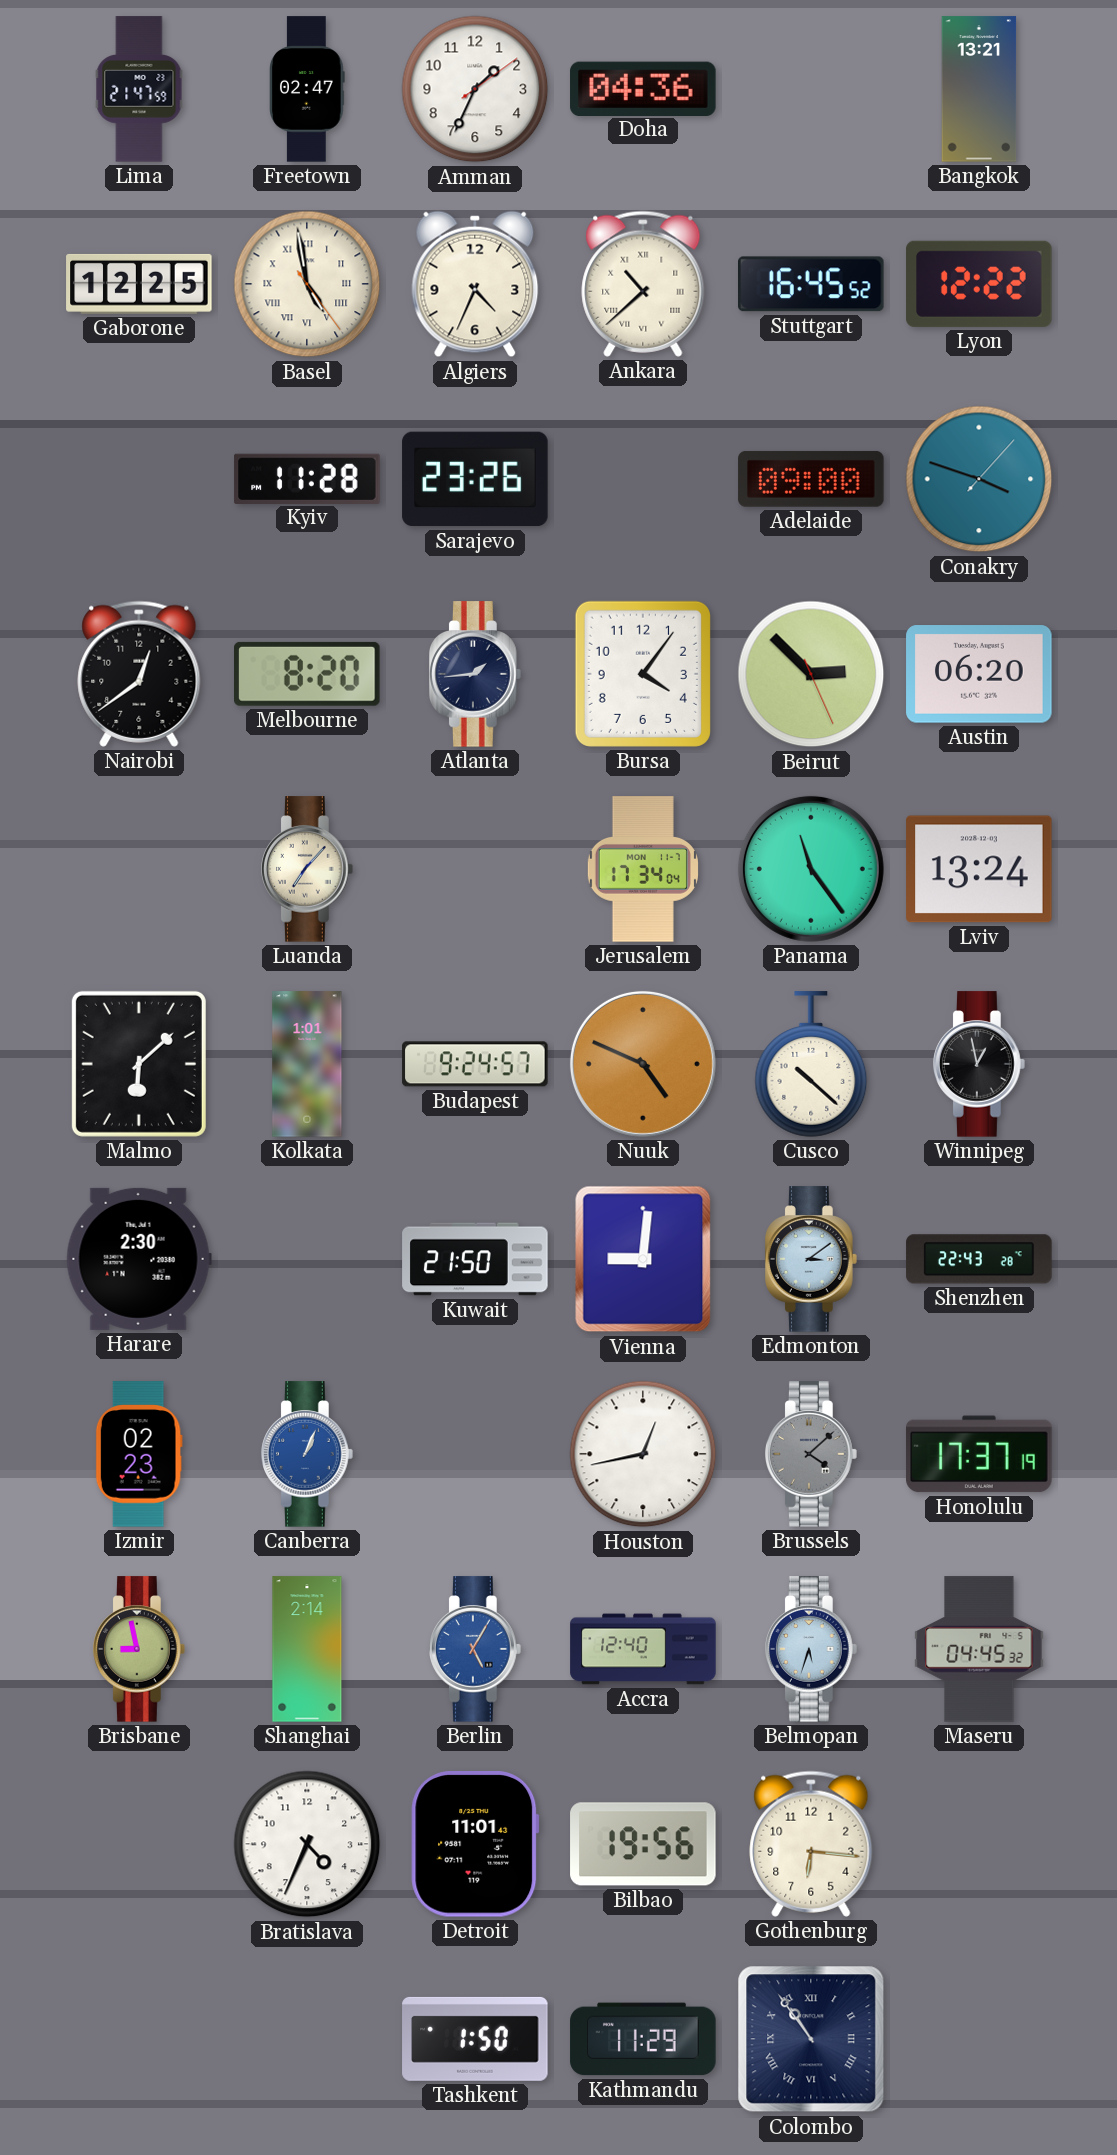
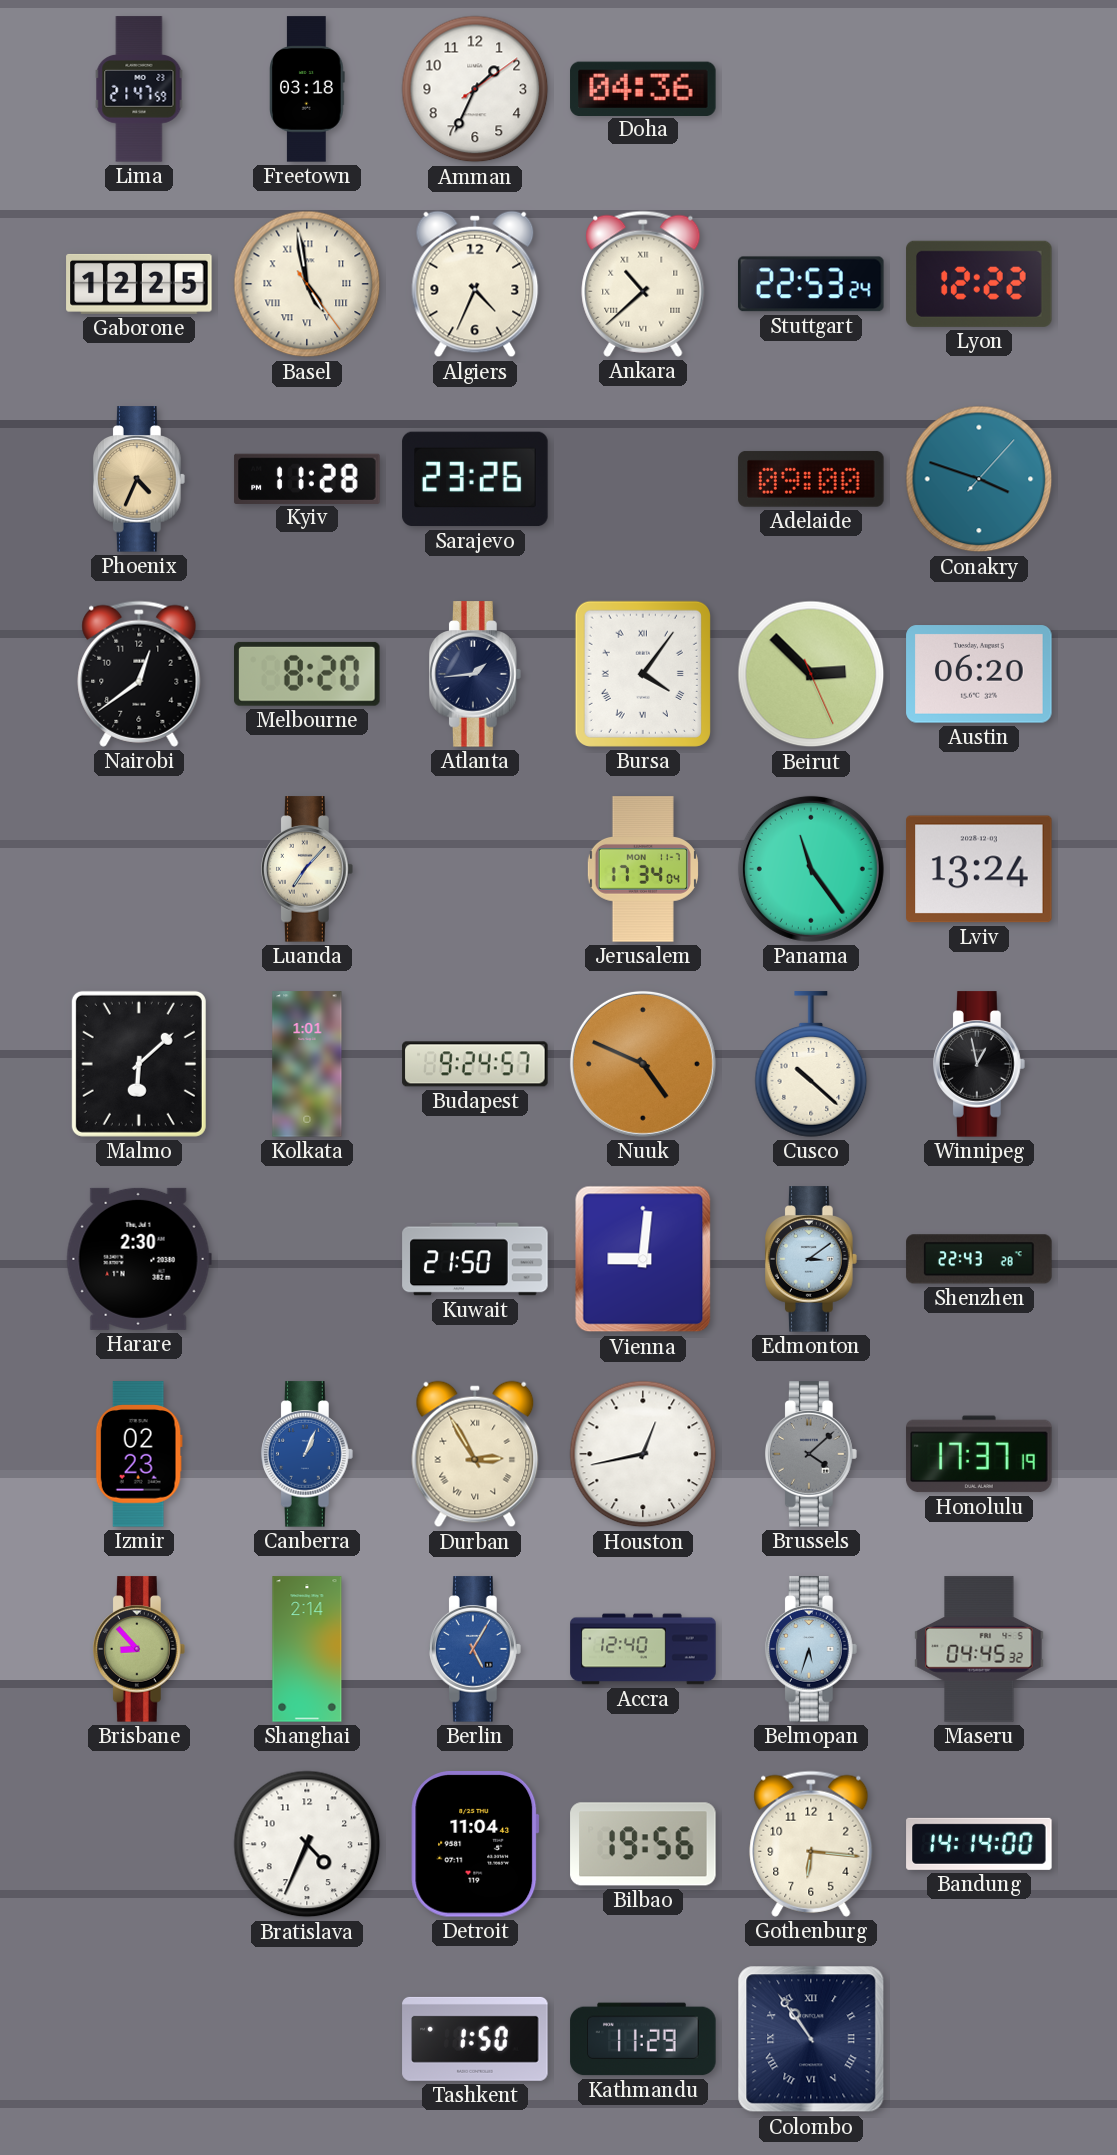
Freetown: 02:47 -> 03:18 (307, 89)
Bangkok: 13:21 -> none (979, 89)
Stuttgart: 16:45 -> 22:53 (812, 284)
Phoenix: none -> 4:34 (140, 479)
Bursa numerals: Arabic -> Roman (643, 674)
Durban: none -> 2:55 (475, 1454)
Brisbane: 8:58 -> 8:53 (140, 1649)
Detroit: 11:01 -> 11:04 (475, 1845)
Bandung: none -> 14:14 (979, 1844)
